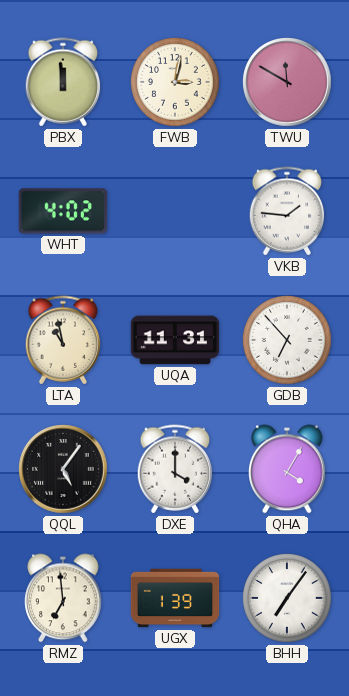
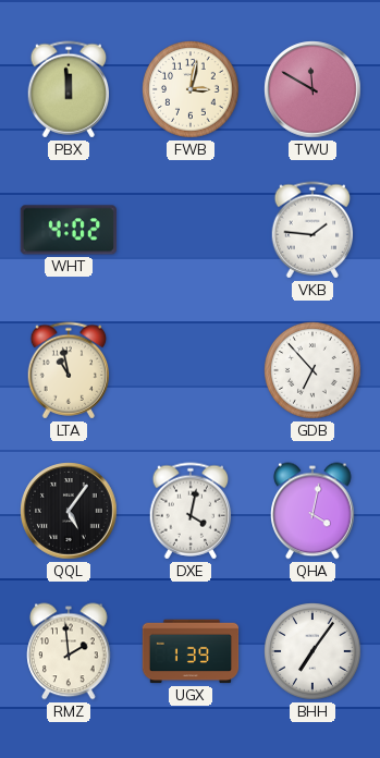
UQA: 11:31 -> none (175, 340)
DXE: 4:00 -> 4:02 (191, 511)
QHA: 4:05 -> 4:02 (312, 511)
RMZ: 6:59 -> 1:59 (69, 651)
